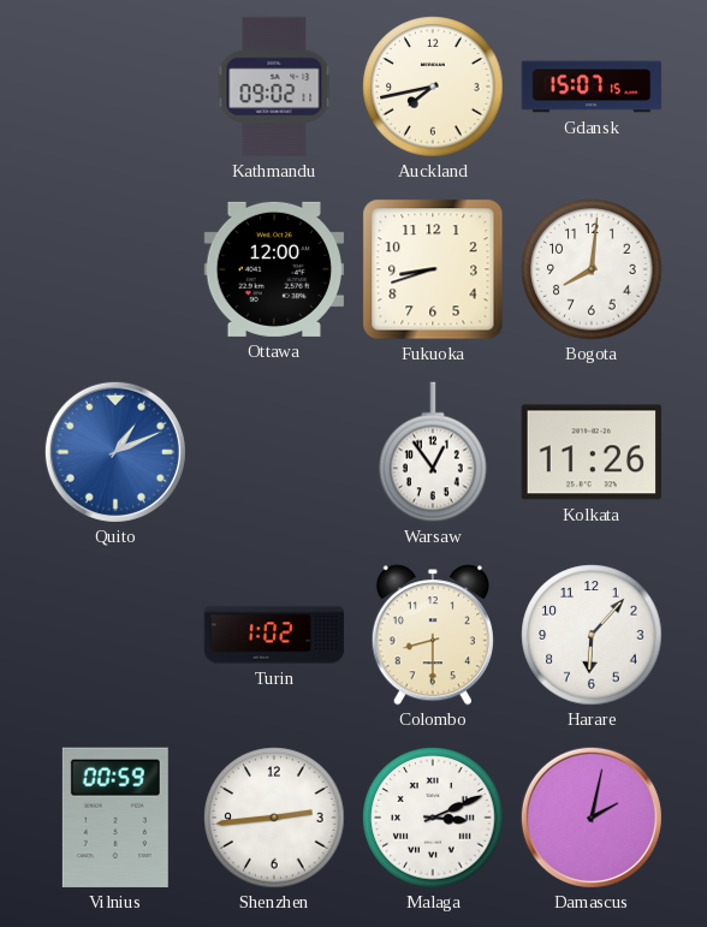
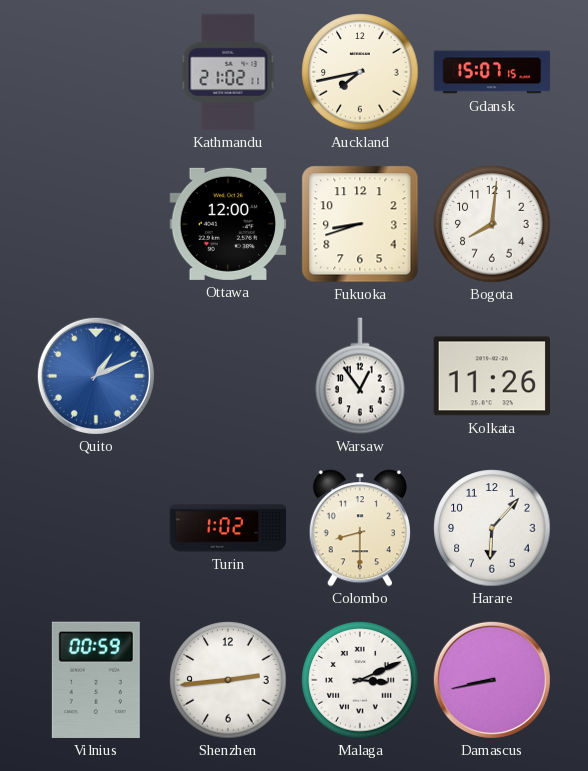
Kathmandu: 09:02 -> 21:02 (228, 72)
Damascus: 2:02 -> 8:43 (492, 680)
